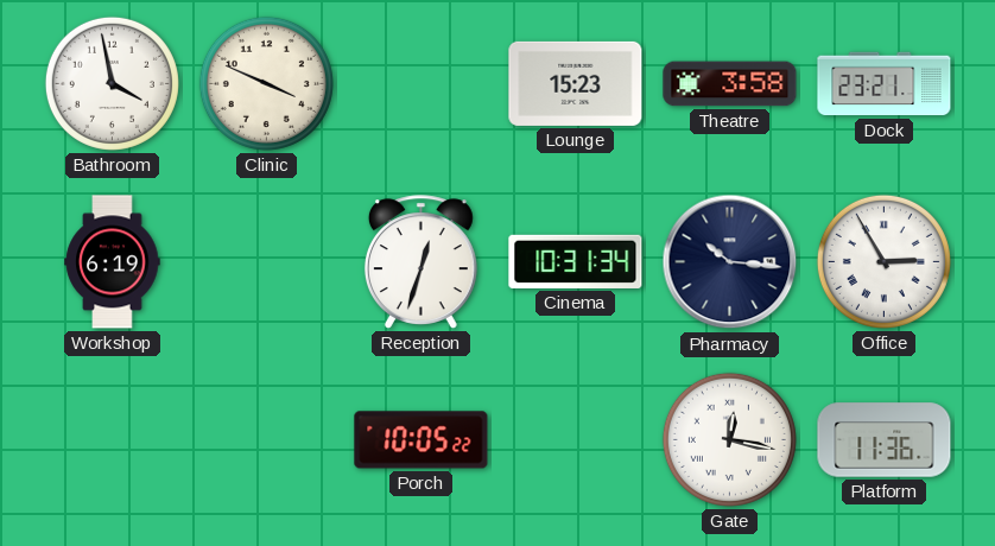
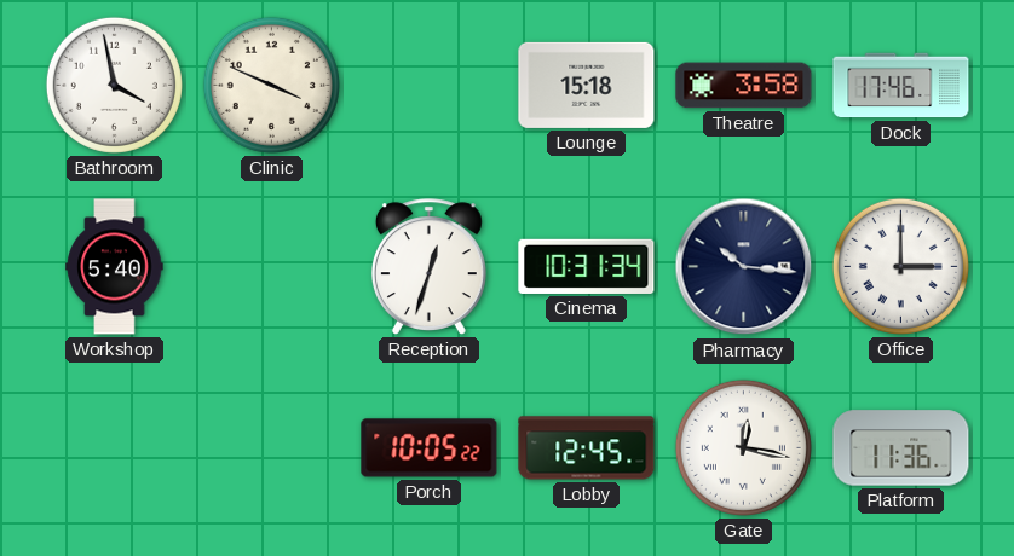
Lounge: 15:23 -> 15:18 (587, 85)
Dock: 23:21 -> 17:46 (901, 86)
Workshop: 6:19 -> 5:40 (115, 267)
Office: 2:55 -> 3:00 (900, 266)
Lobby: none -> 12:45 (587, 448)
